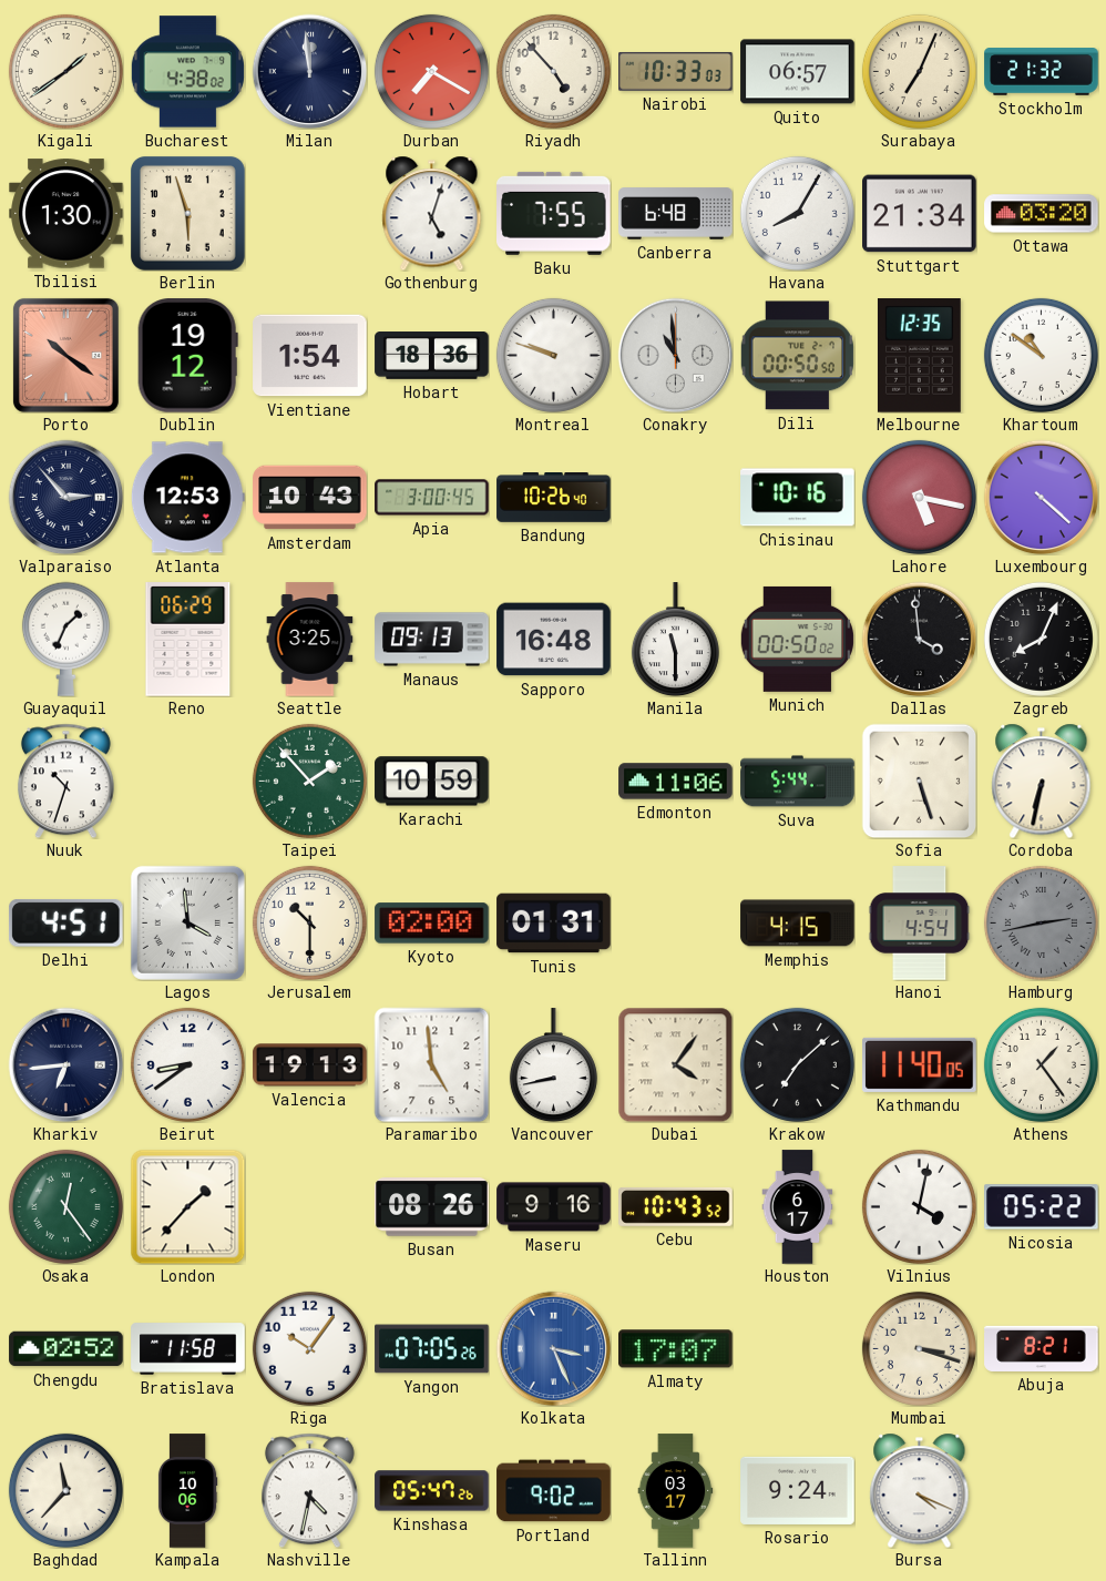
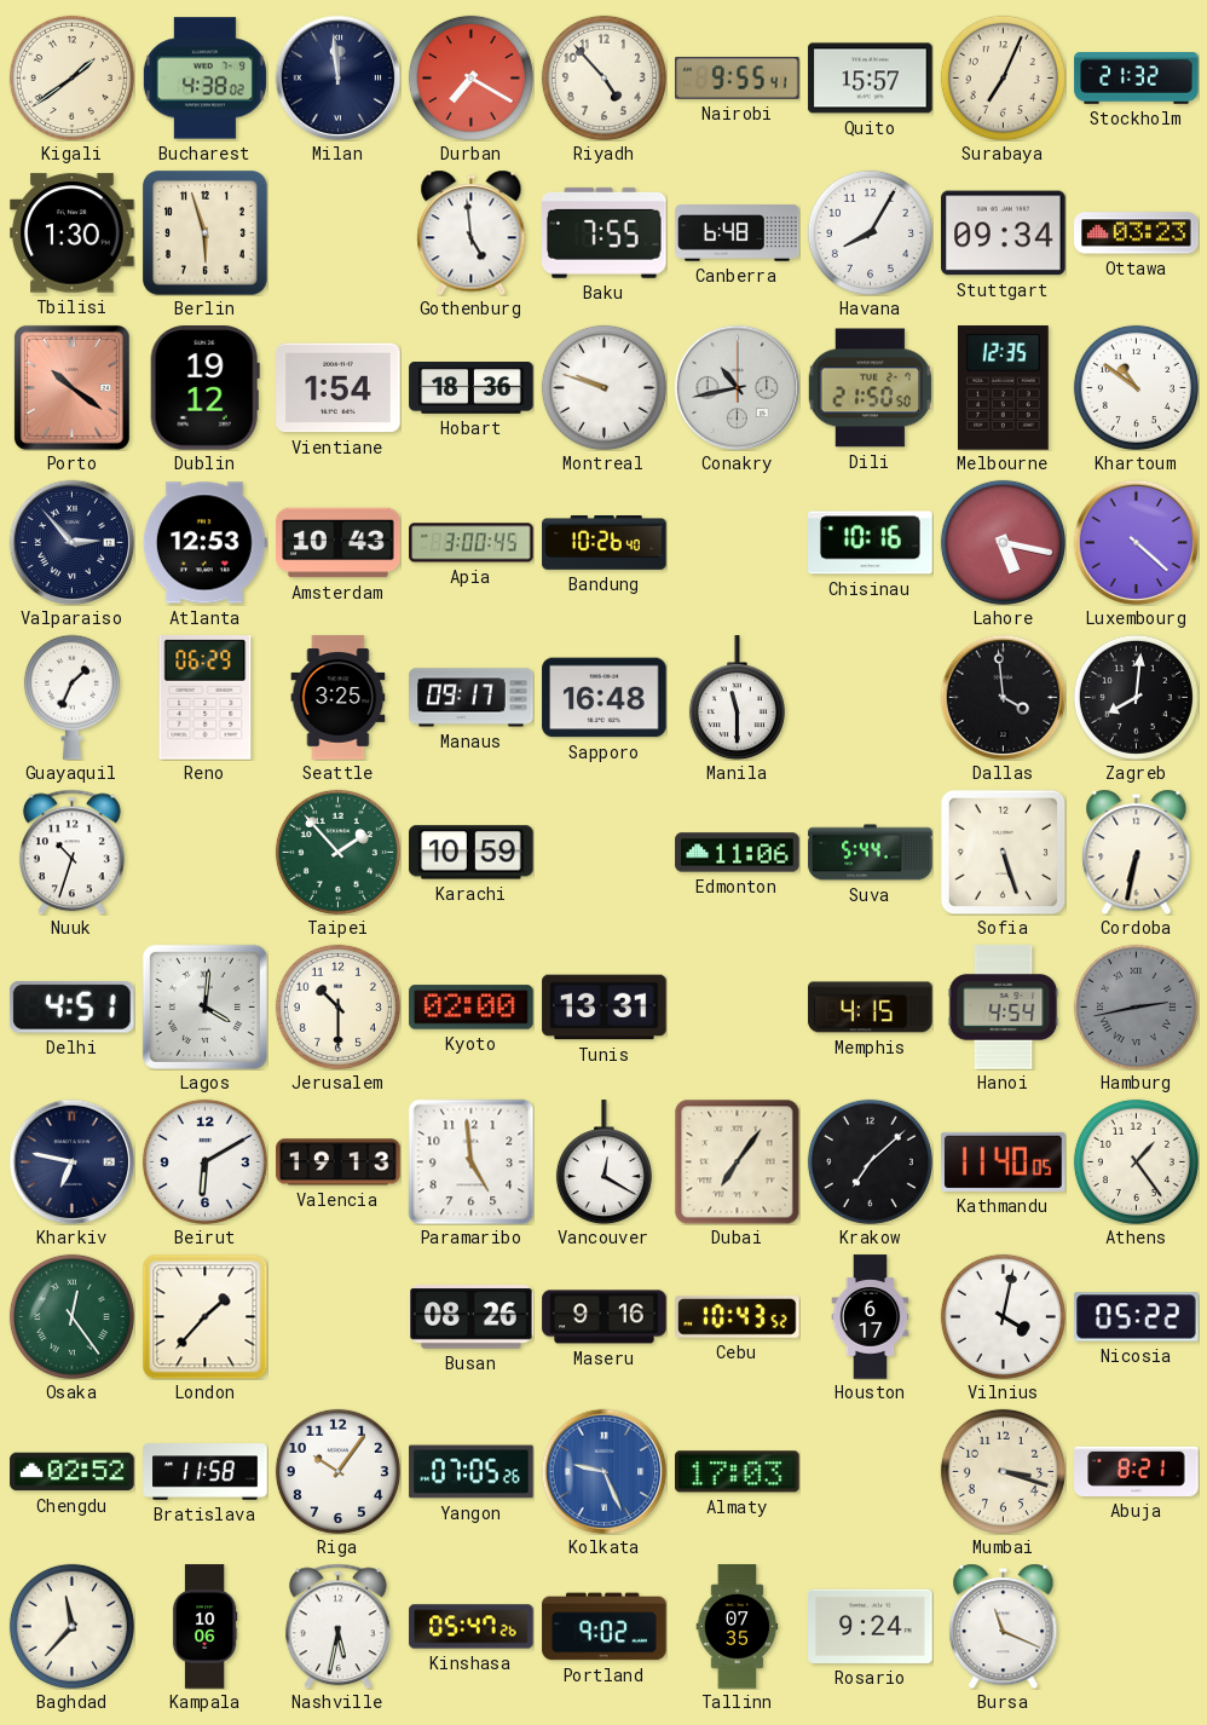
Nairobi: 10:33 -> 9:55 (738, 79)
Quito: 06:57 -> 15:57 (871, 79)
Gothenburg: 5:03 -> 4:59 (472, 232)
Stuttgart: 21:34 -> 09:34 (1004, 233)
Ottawa: 03:20 -> 03:23 (1137, 233)
Conakry: 10:59 -> 10:43 (737, 387)
Dili: 00:50 -> 21:50 (870, 388)
Manaus: 09:13 -> 09:17 (472, 698)
Munich: 00:50 -> none (797, 639)
Zagreb: 8:04 -> 8:01 (1136, 697)
Lagos: 3:59 -> 4:01 (204, 1006)
Tunis: 01:31 -> 13:31 (605, 1008)
Kharkiv: 6:44 -> 6:47 (71, 1161)
Beirut: 8:39 -> 6:10 (204, 1161)
Vancouver: 8:43 -> 12:20 (603, 1162)
Dubai: 4:06 -> 7:06 (737, 1161)
Kolkata: 3:26 -> 9:26 (603, 1471)
Almaty: 17:07 -> 17:03 (738, 1472)
Nashville: 4:32 -> 5:32 (337, 1626)
Tallinn: 03:17 -> 07:35 (738, 1627)
Bursa: 4:19 -> 11:19 (1004, 1626)
